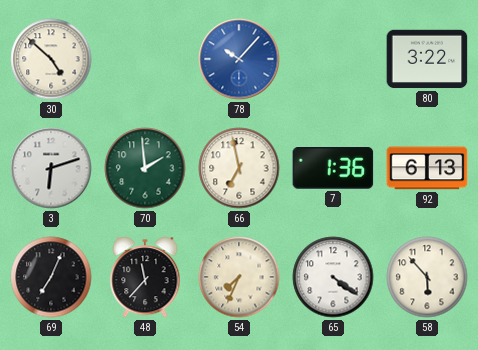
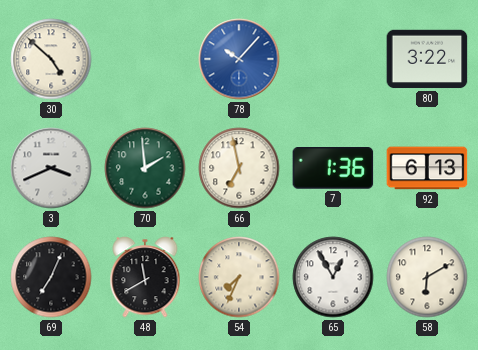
3: 6:12 -> 3:41 (51, 168)
48: 11:37 -> 11:40 (145, 277)
65: 4:21 -> 12:55 (333, 277)
58: 5:53 -> 6:10 (427, 277)
